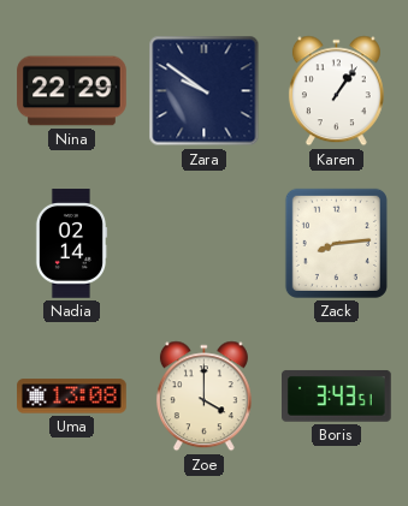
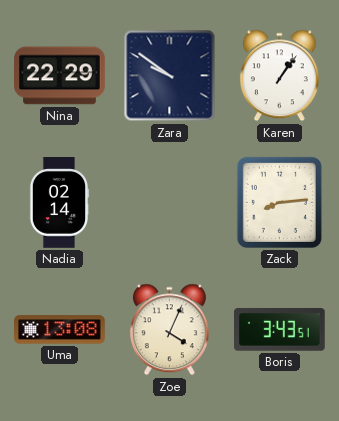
Zoe: 4:00 -> 4:04 (169, 330)
